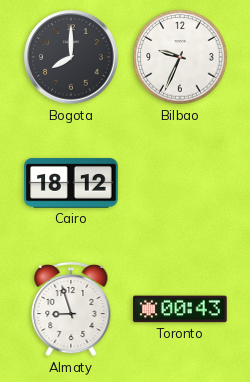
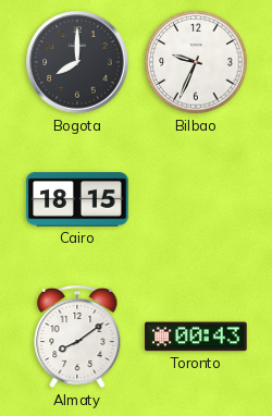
Cairo: 18:12 -> 18:15 (77, 199)
Almaty: 8:57 -> 8:09 (77, 337)
